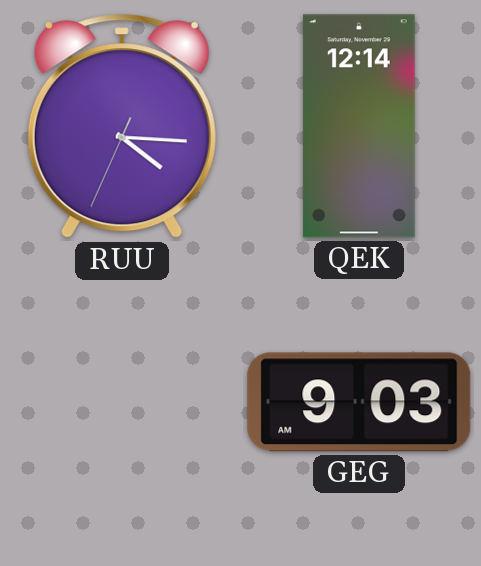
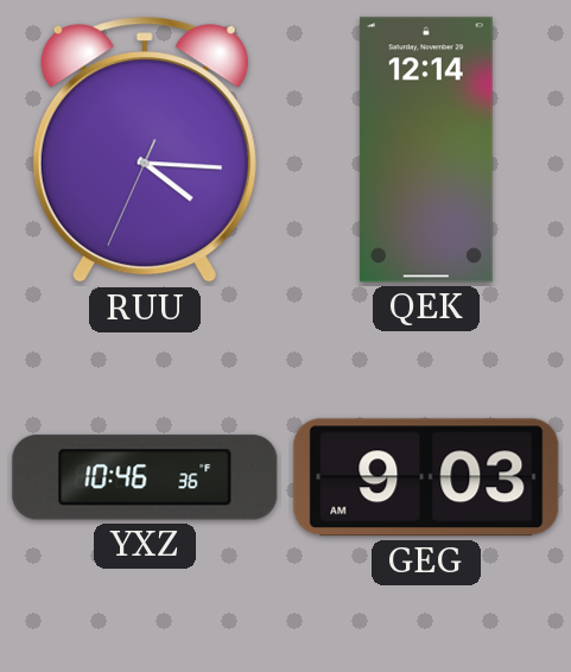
YXZ: none -> 10:46 (145, 477)
